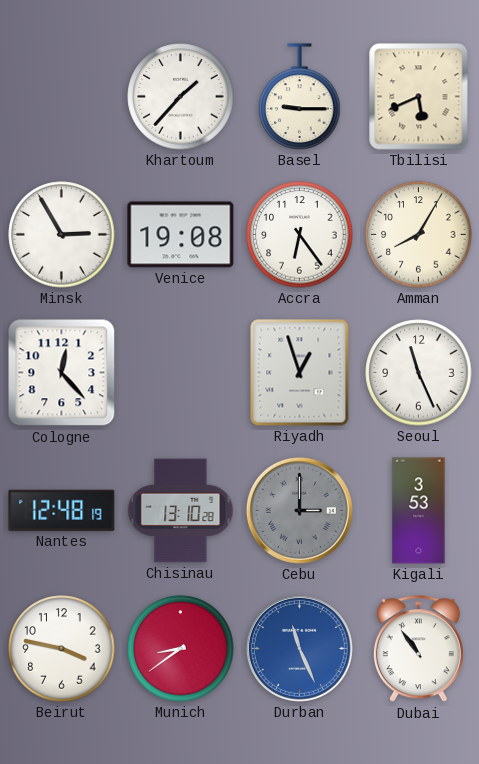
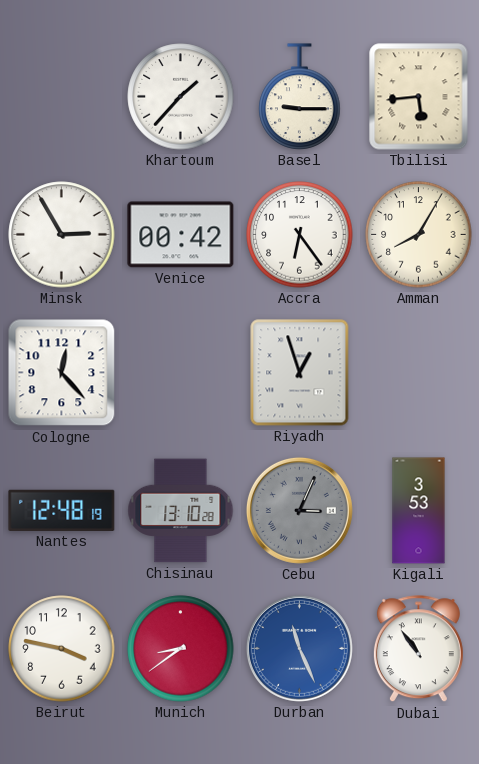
Tbilisi: 5:41 -> 5:44 (419, 97)
Venice: 19:08 -> 00:42 (181, 235)
Seoul: 11:26 -> none (419, 373)
Cebu: 3:00 -> 3:04 (299, 510)
